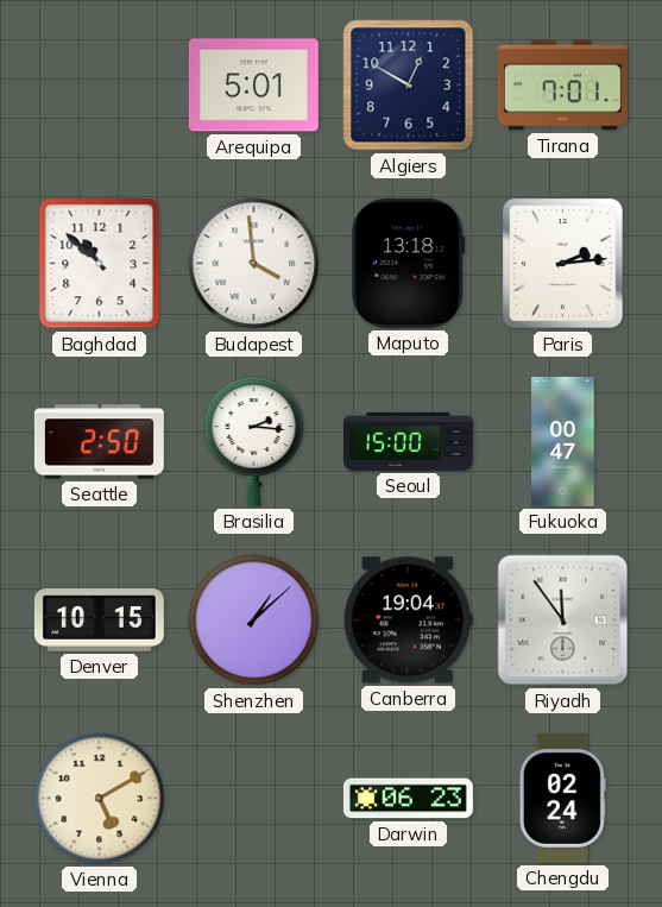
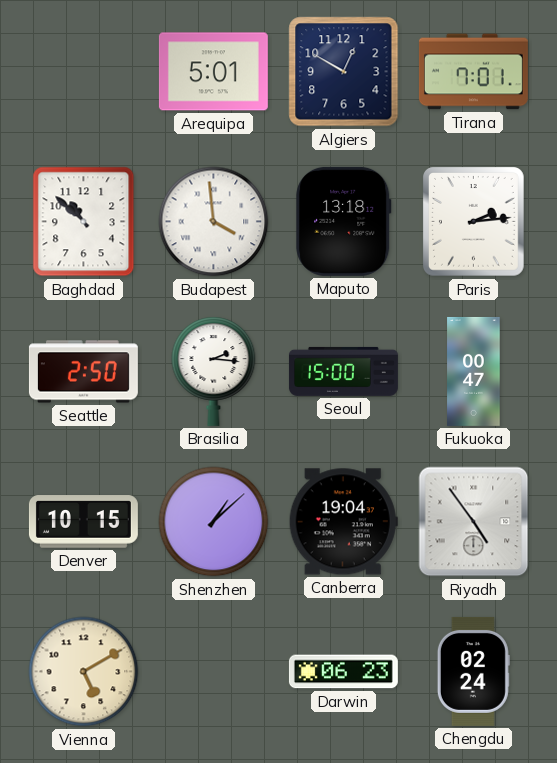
Riyadh: 11:54 -> 4:54 (474, 522)
